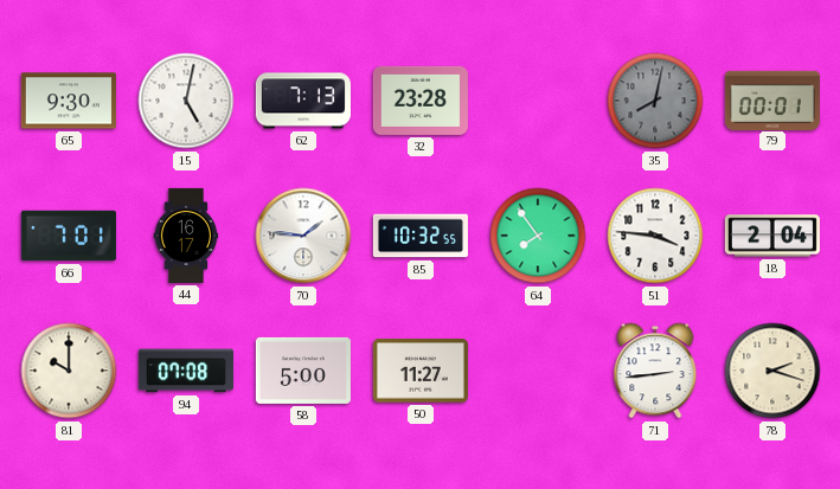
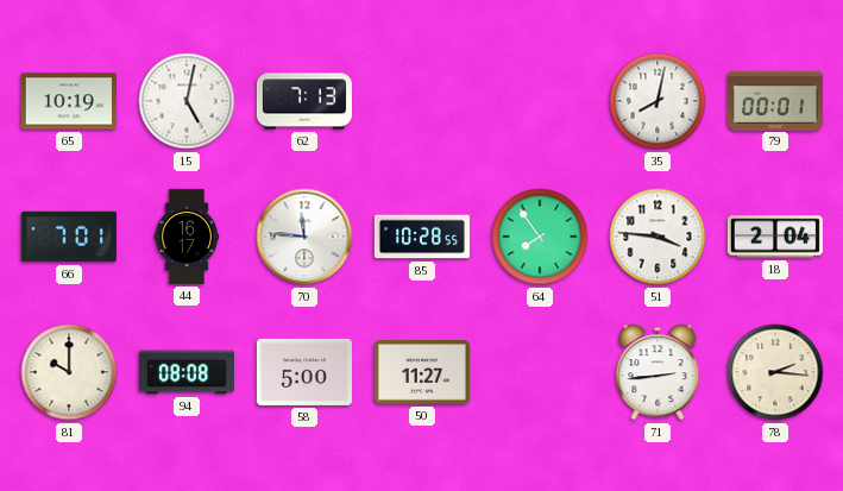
65: 9:30 -> 10:19 (69, 101)
32: 23:28 -> none (421, 101)
35 dial: grey -> white (658, 101)
70: 1:46 -> 11:46 (304, 237)
85: 10:32 -> 10:28 (422, 237)
94: 07:08 -> 08:08 (187, 372)
78: 2:18 -> 2:16 (775, 372)
